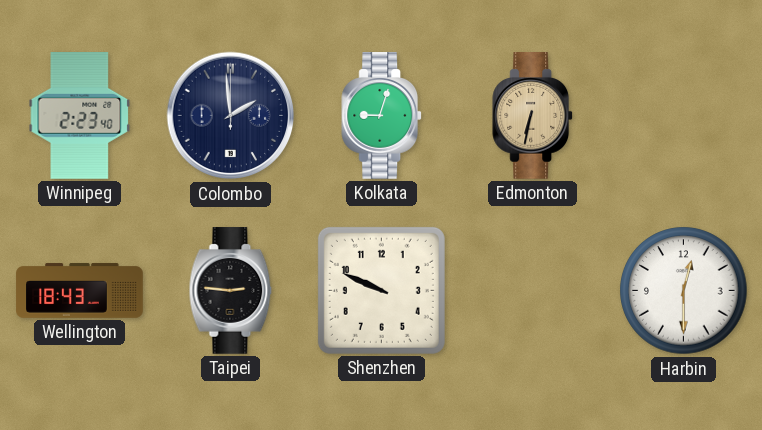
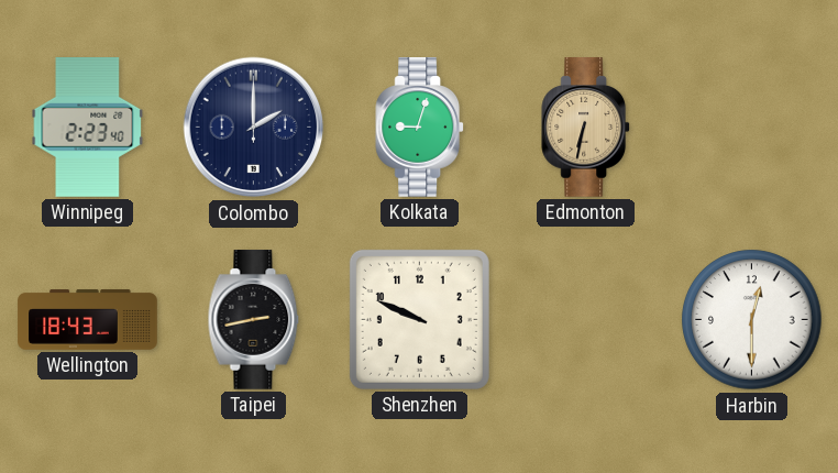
Colombo: 1:59 -> 2:00 (254, 128)
Taipei: 2:46 -> 2:43 (254, 320)
